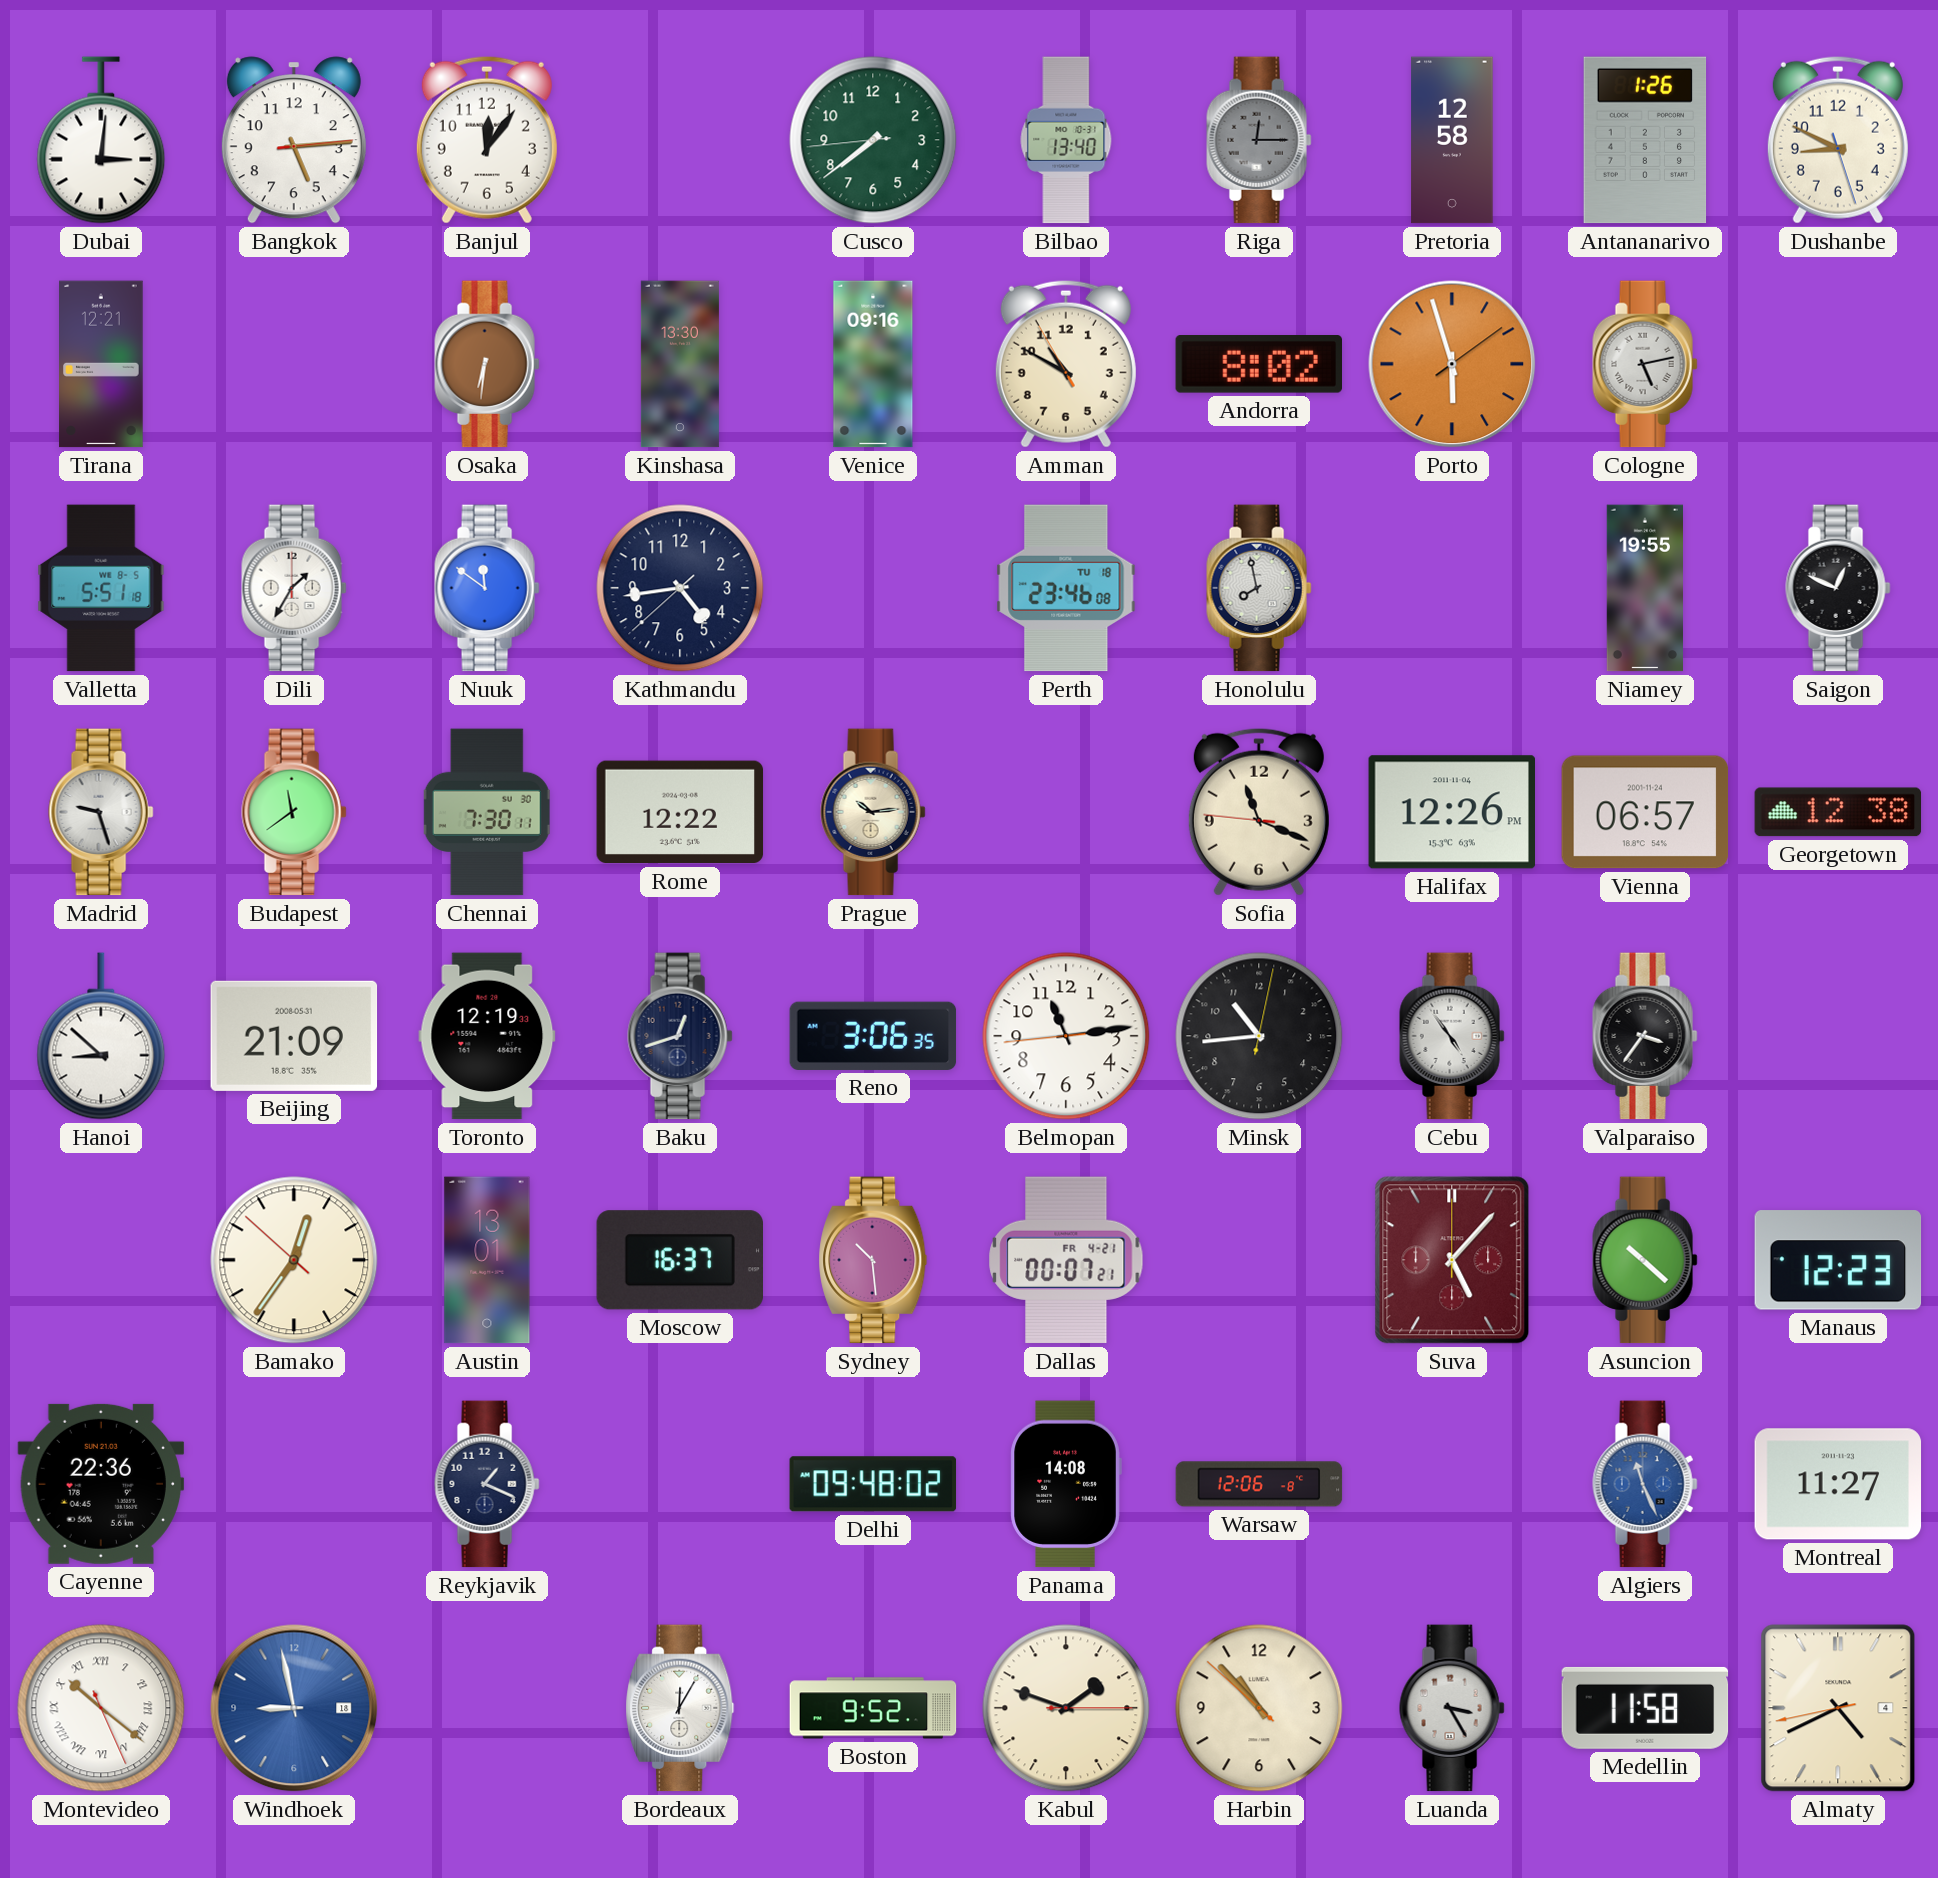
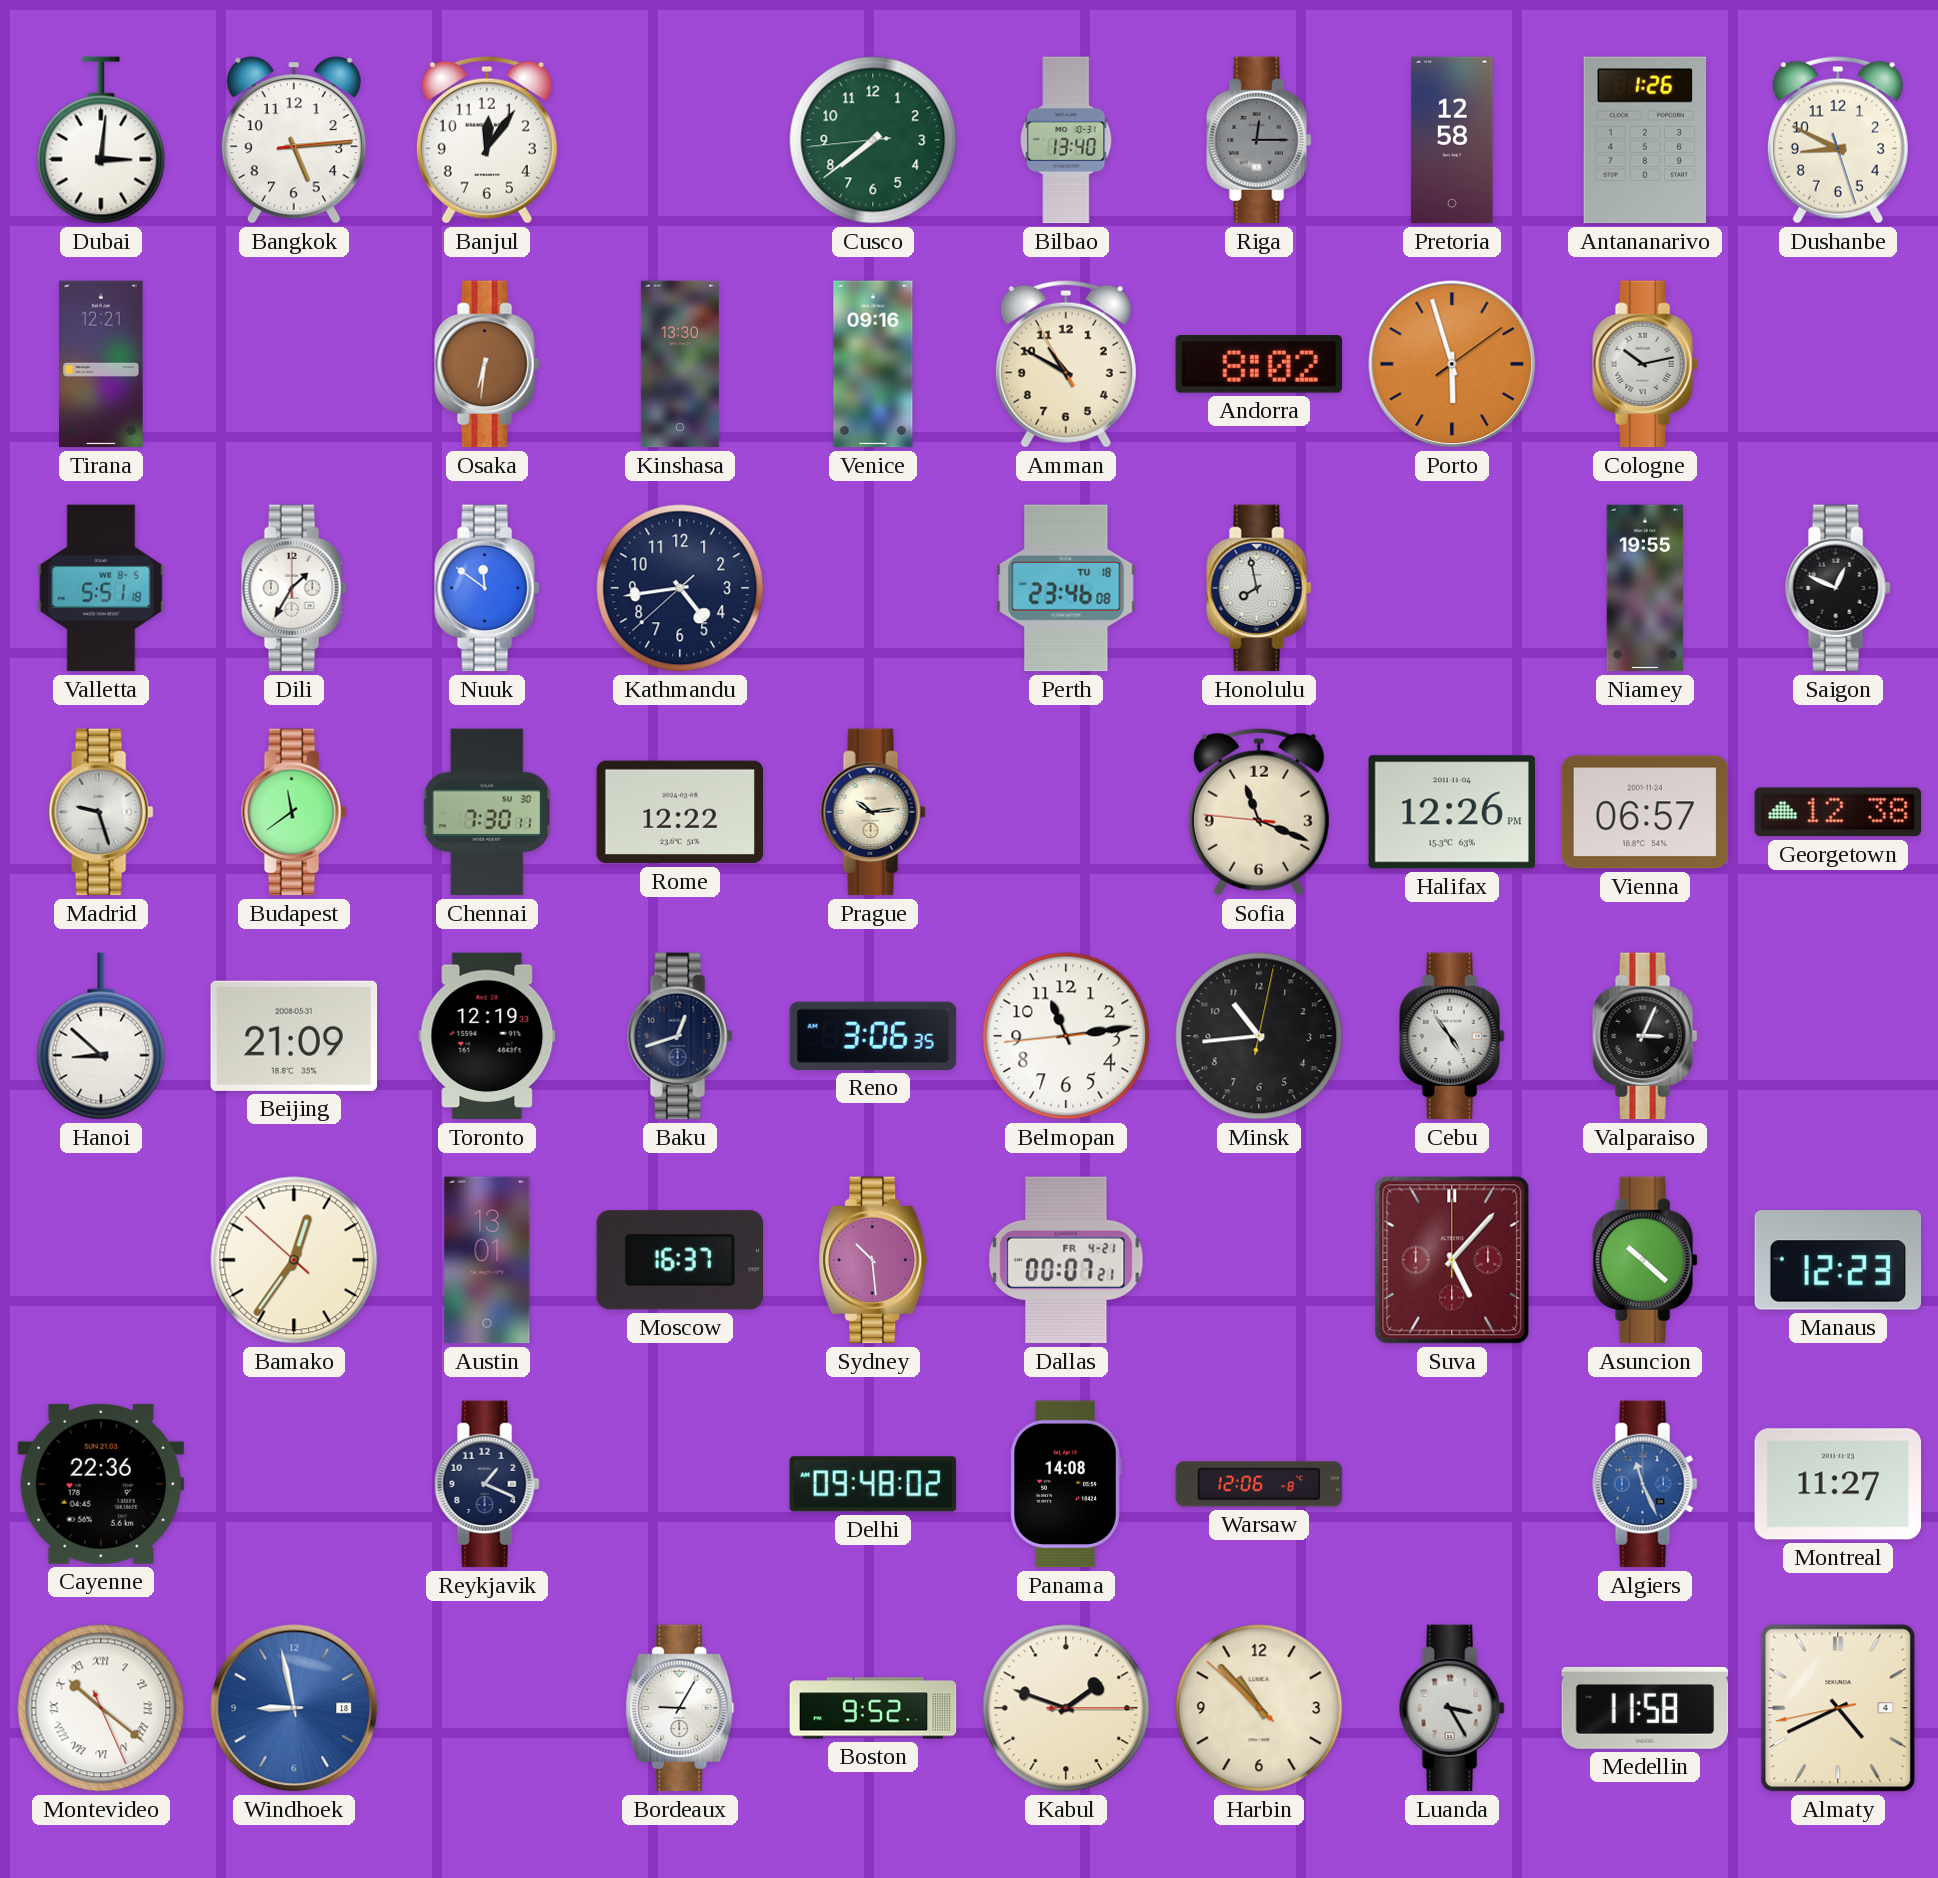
Cologne: 5:13 -> 10:13 (1645, 364)
Valparaiso: 3:36 -> 3:04 (1645, 1036)
Bordeaux: 12:05 -> 9:05 (680, 1708)
